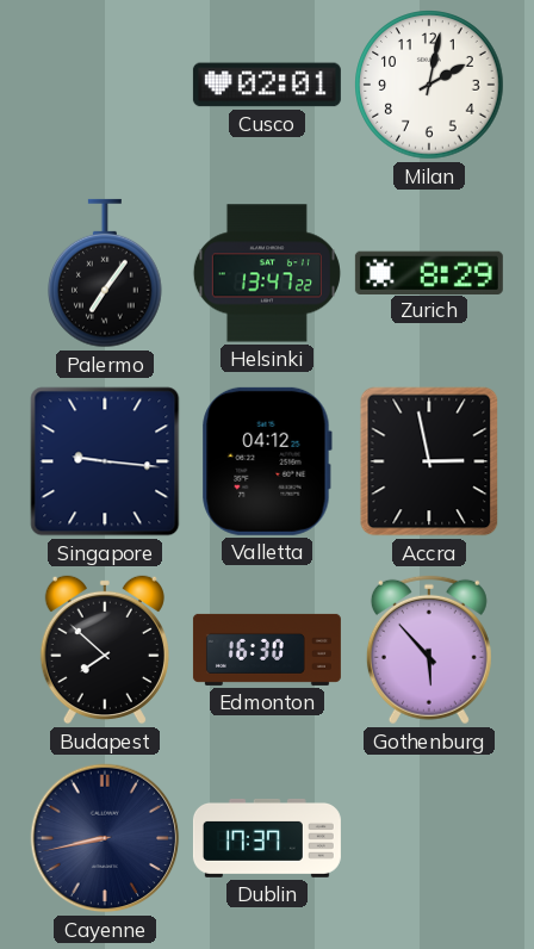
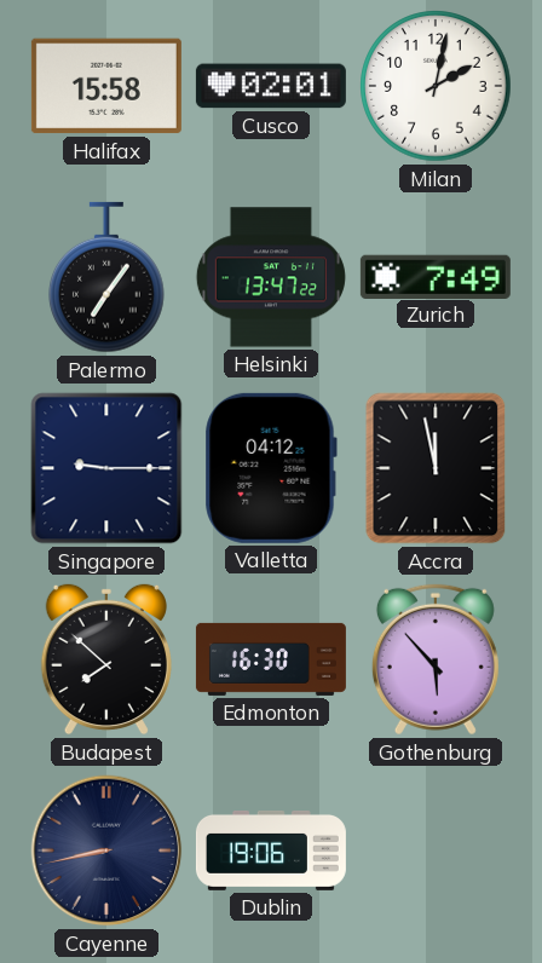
Halifax: none -> 15:58 (106, 86)
Zurich: 8:29 -> 7:49 (436, 276)
Singapore: 9:16 -> 9:15 (106, 468)
Accra: 2:58 -> 11:58 (436, 468)
Dublin: 17:37 -> 19:06 (271, 850)
